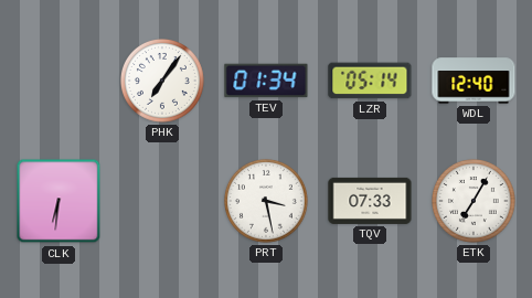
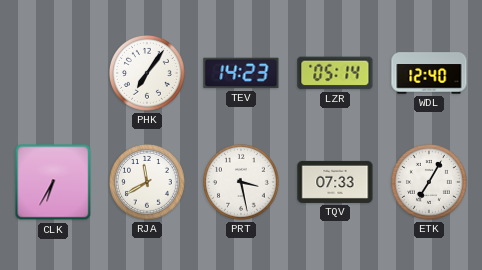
TEV: 01:34 -> 14:23 (241, 73)
CLK: 6:31 -> 6:35 (53, 182)
RJA: none -> 11:40 (148, 183)
